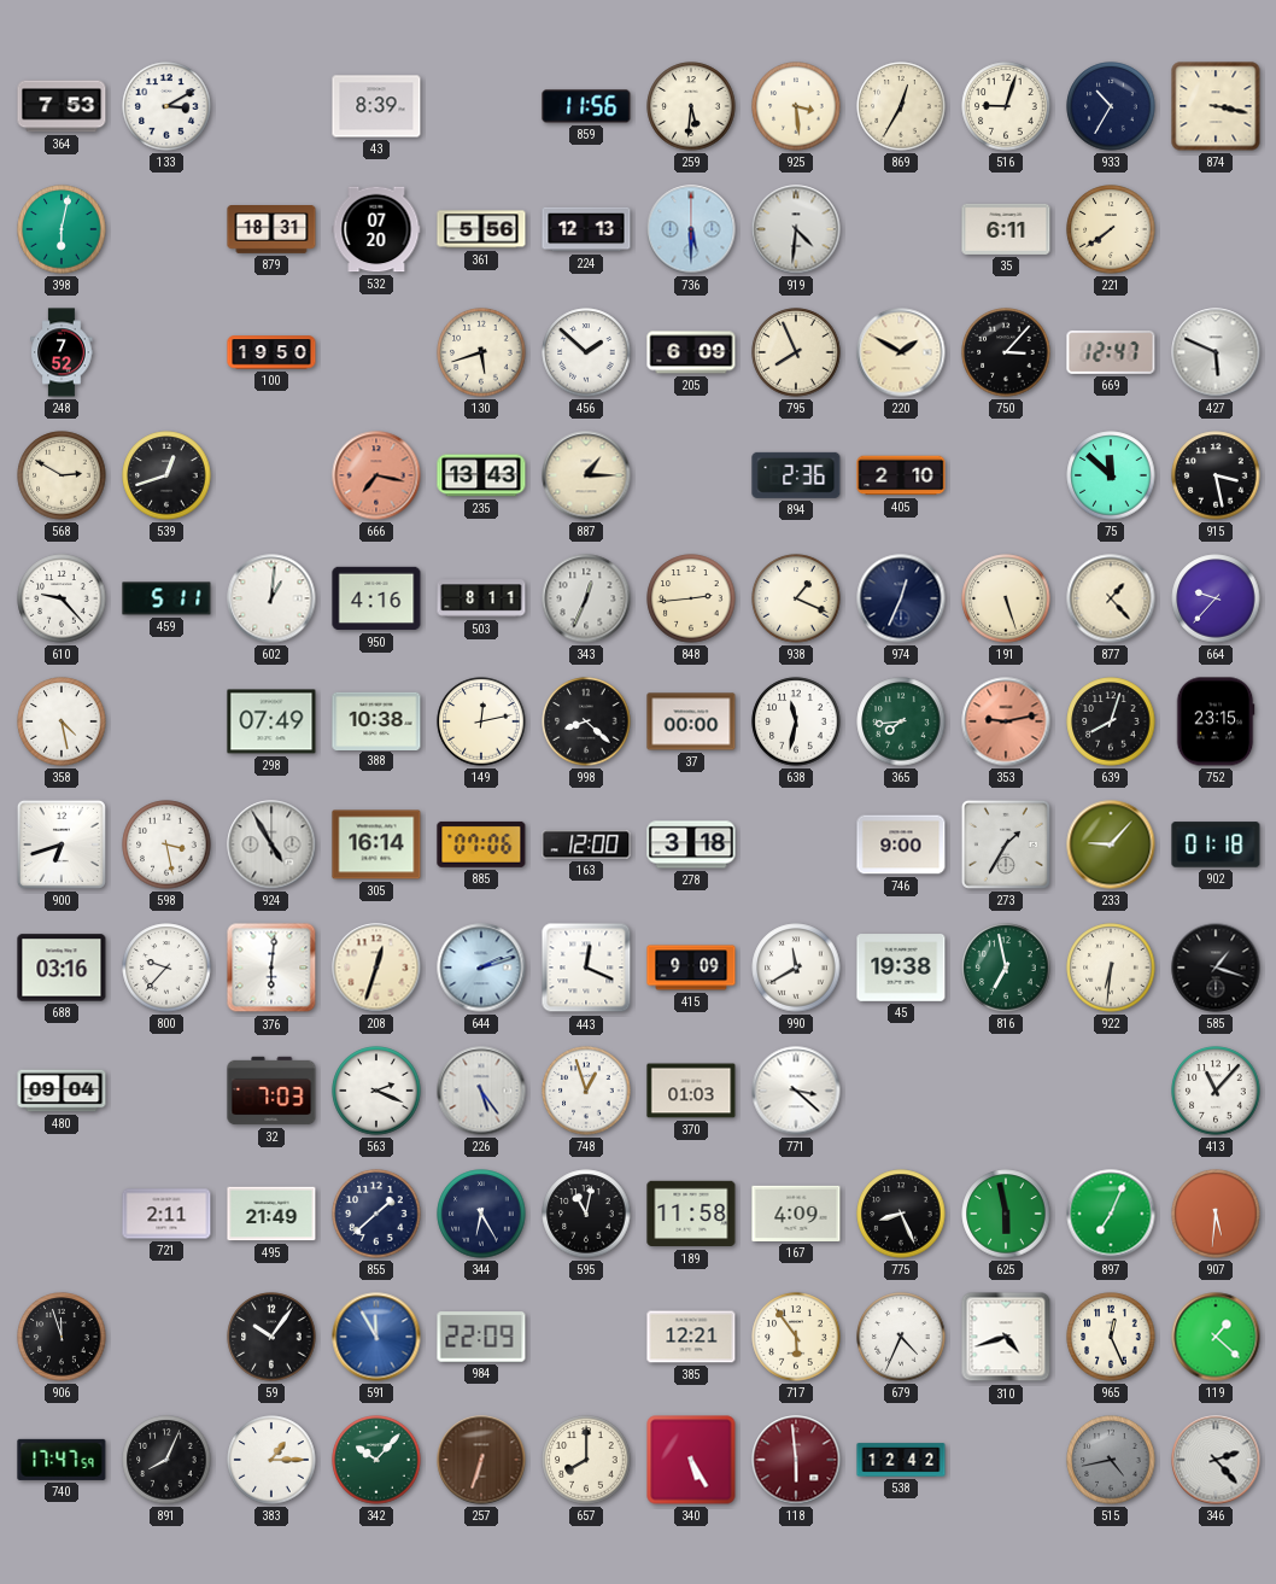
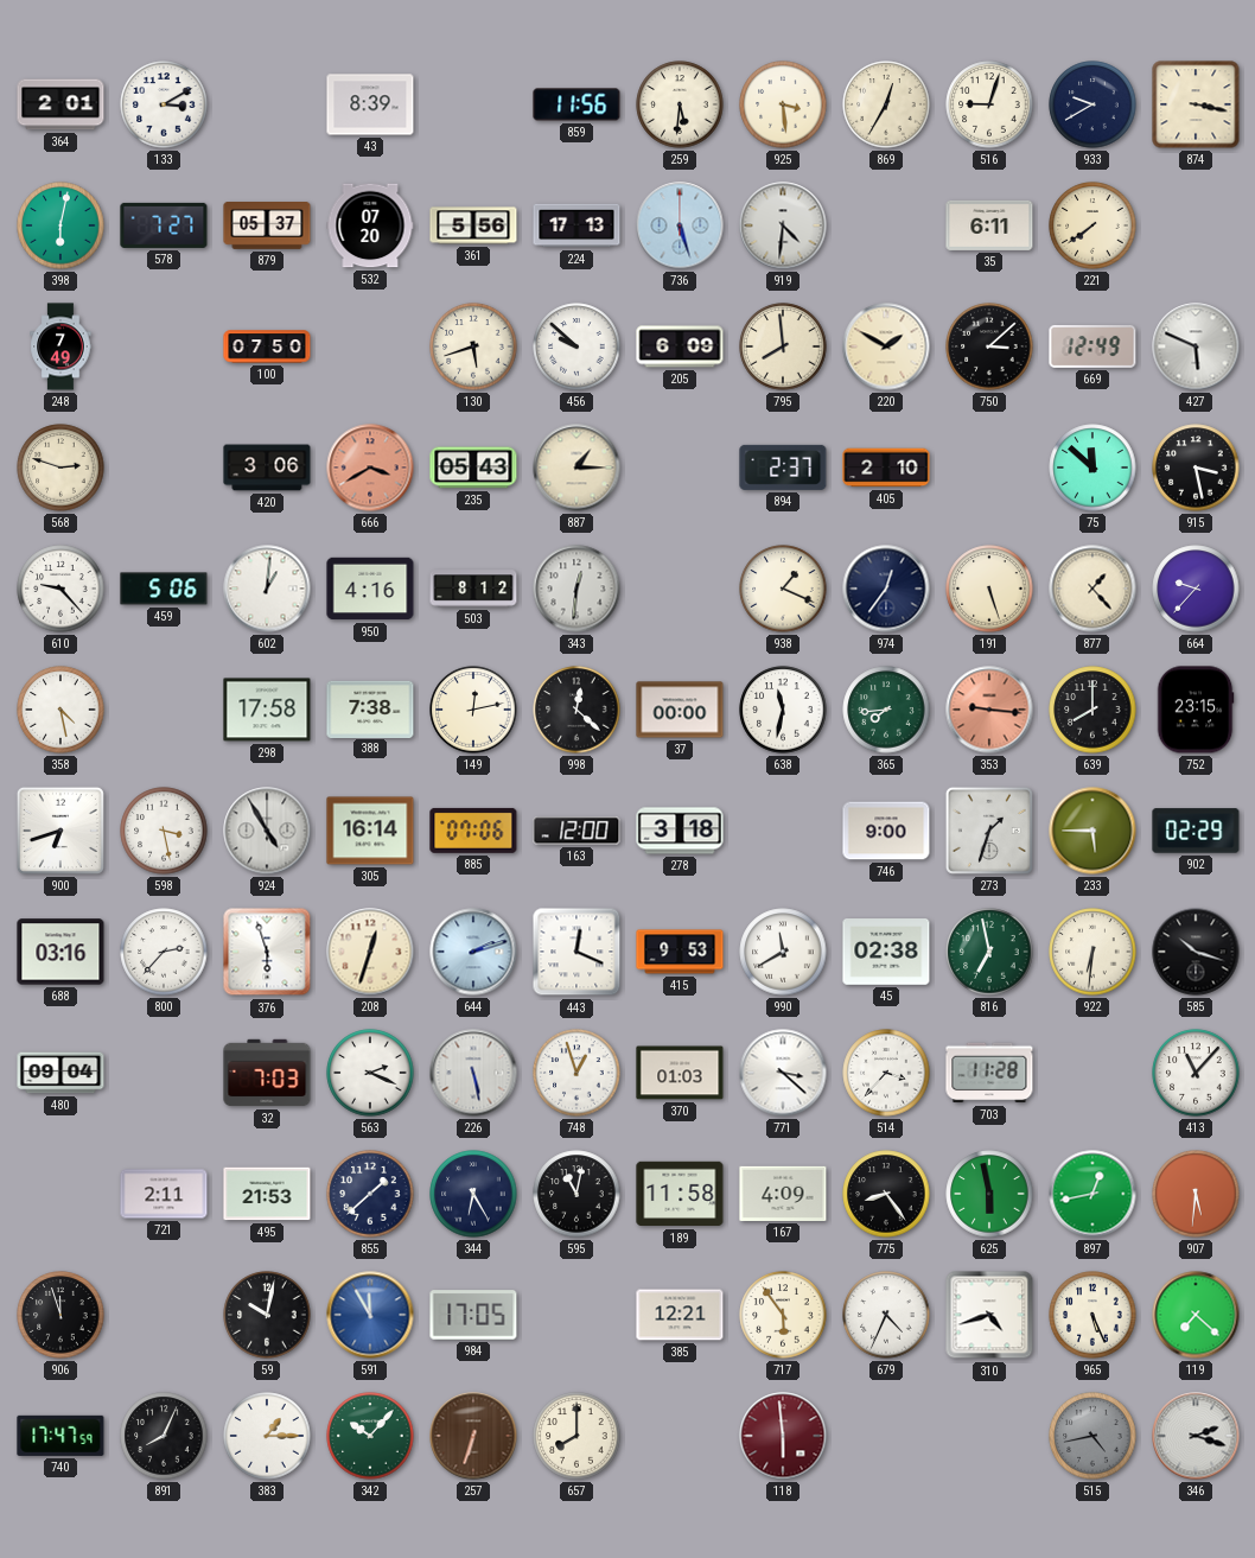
364: 7:53 -> 2:01 (60, 104)
933: 10:35 -> 9:40 (1092, 104)
578: none -> 7:27 (164, 225)
879: 18:31 -> 05:37 (267, 227)
224: 12:13 -> 17:13 (576, 225)
736: 5:30 -> 5:27 (680, 225)
248: 7:52 -> 7:49 (60, 346)
100: 19:50 -> 07:50 (267, 346)
456: 1:52 -> 9:52 (576, 346)
795: 7:56 -> 7:59 (783, 346)
750: 3:07 -> 3:08 (989, 346)
669: 12:47 -> 12:49 (1092, 346)
568: 2:50 -> 2:48 (60, 468)
539: 12:42 -> none (166, 475)
420: none -> 3:06 (267, 468)
666: 7:17 -> 3:40 (370, 468)
235: 13:43 -> 05:43 (473, 468)
894: 2:36 -> 2:37 (783, 468)
459: 5:11 -> 5:06 (164, 589)
503: 8:11 -> 8:12 (473, 589)
343: 12:34 -> 12:31 (576, 589)
848: 2:44 -> none (691, 598)
974: 12:34 -> 12:36 (886, 589)
298: 07:49 -> 17:58 (267, 710)
388: 10:38 -> 7:38 (370, 708)
998: 8:22 -> 12:22 (576, 710)
353: 9:13 -> 9:16 (989, 710)
639: 8:03 -> 8:00 (1092, 710)
273: 1:35 -> 1:33 (989, 831)
233: 9:07 -> 5:45 (1092, 831)
902: 01:18 -> 02:29 (1196, 831)
800: 9:37 -> 2:37 (164, 952)
376: 6:01 -> 5:57 (267, 952)
415: 9:09 -> 9:53 (680, 952)
45: 19:38 -> 02:38 (886, 952)
585: 1:18 -> 10:18 (1196, 952)
226: 5:24 -> 5:28 (473, 1073)
514: none -> 3:37 (886, 1073)
703: none -> 11:28 (989, 1073)
495: 21:49 -> 21:53 (267, 1194)
775: 8:26 -> 8:24 (886, 1194)
897: 7:04 -> 12:43 (1092, 1194)
59: 10:06 -> 10:02 (267, 1315)
984: 22:09 -> 17:05 (473, 1315)
965: 12:26 -> 5:26 (1092, 1315)
119: 1:22 -> 7:22 (1196, 1315)
340: 5:25 -> none (691, 1460)
538: 12:42 -> none (901, 1460)
346: 2:23 -> 2:18 (1196, 1436)
